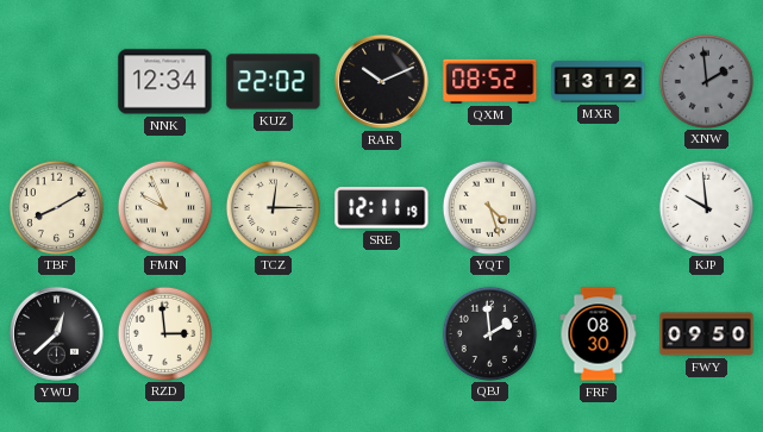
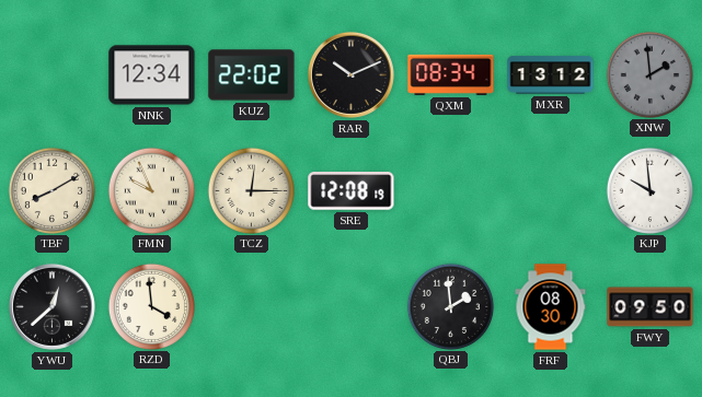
QXM: 08:52 -> 08:34 (451, 74)
SRE: 12:11 -> 12:08 (352, 191)
YQT: 4:27 -> none (489, 207)
RZD: 2:59 -> 3:59 (151, 306)
